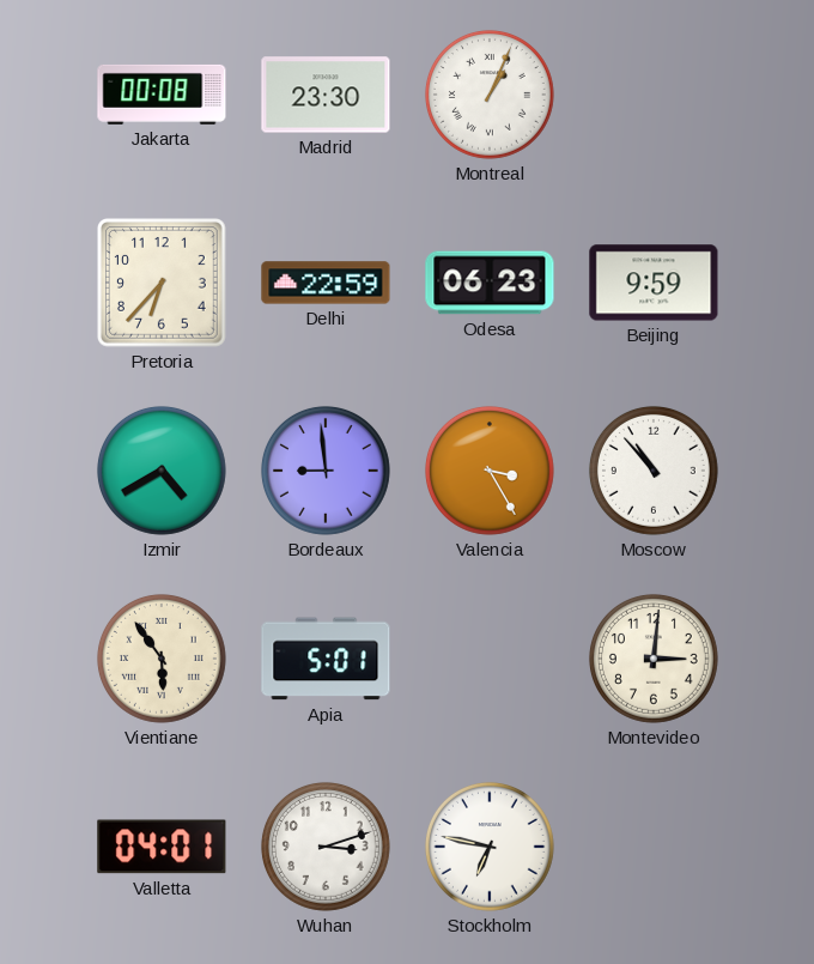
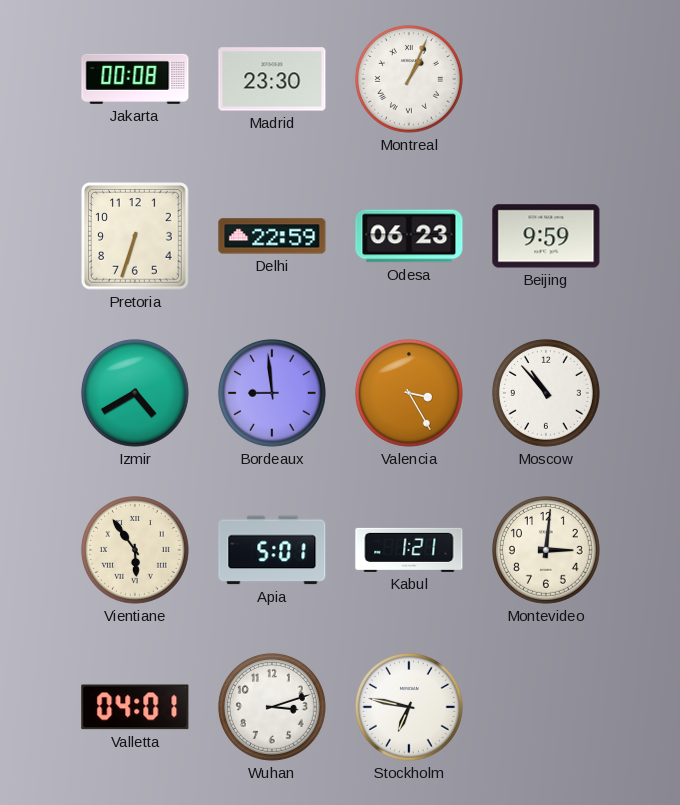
Pretoria: 6:37 -> 6:33 (136, 237)
Kabul: none -> 1:21 (409, 550)
